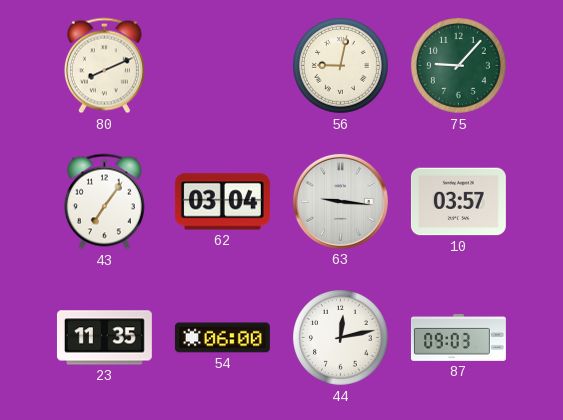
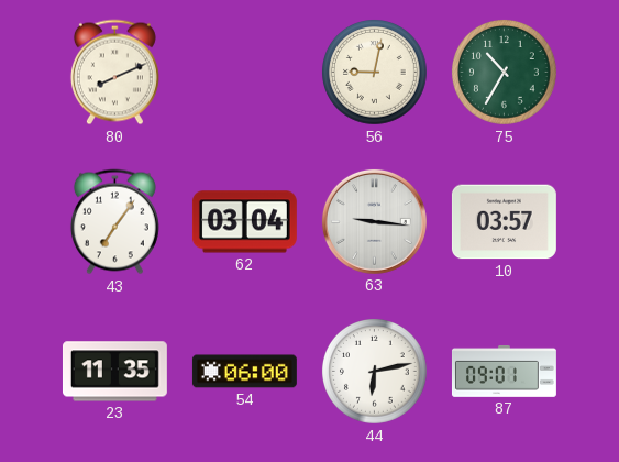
75: 9:07 -> 10:35 (505, 73)
44: 12:13 -> 6:13 (375, 372)
87: 09:03 -> 09:01 (504, 371)
